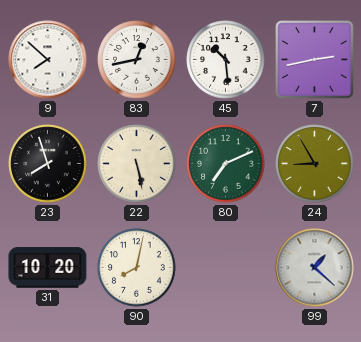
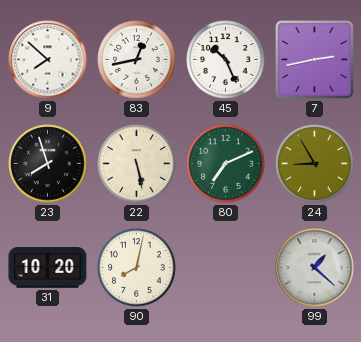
45: 10:29 -> 10:26 (226, 60)
